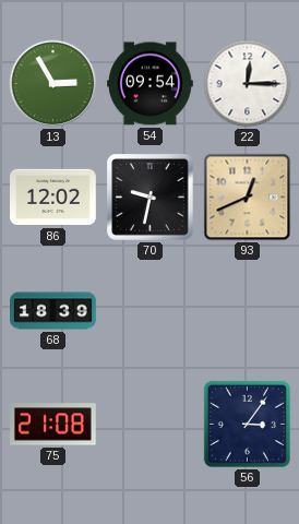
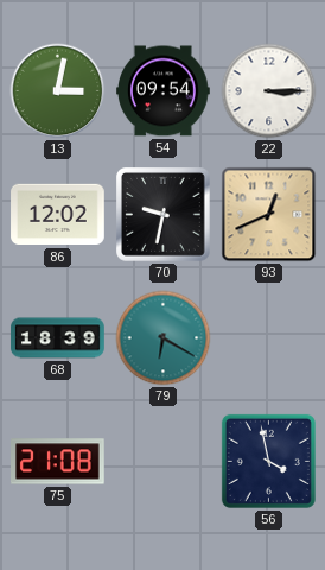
13: 2:55 -> 3:02 (58, 91)
22: 12:15 -> 3:15 (269, 91)
79: none -> 6:20 (164, 338)
56: 3:06 -> 3:58 (268, 461)
